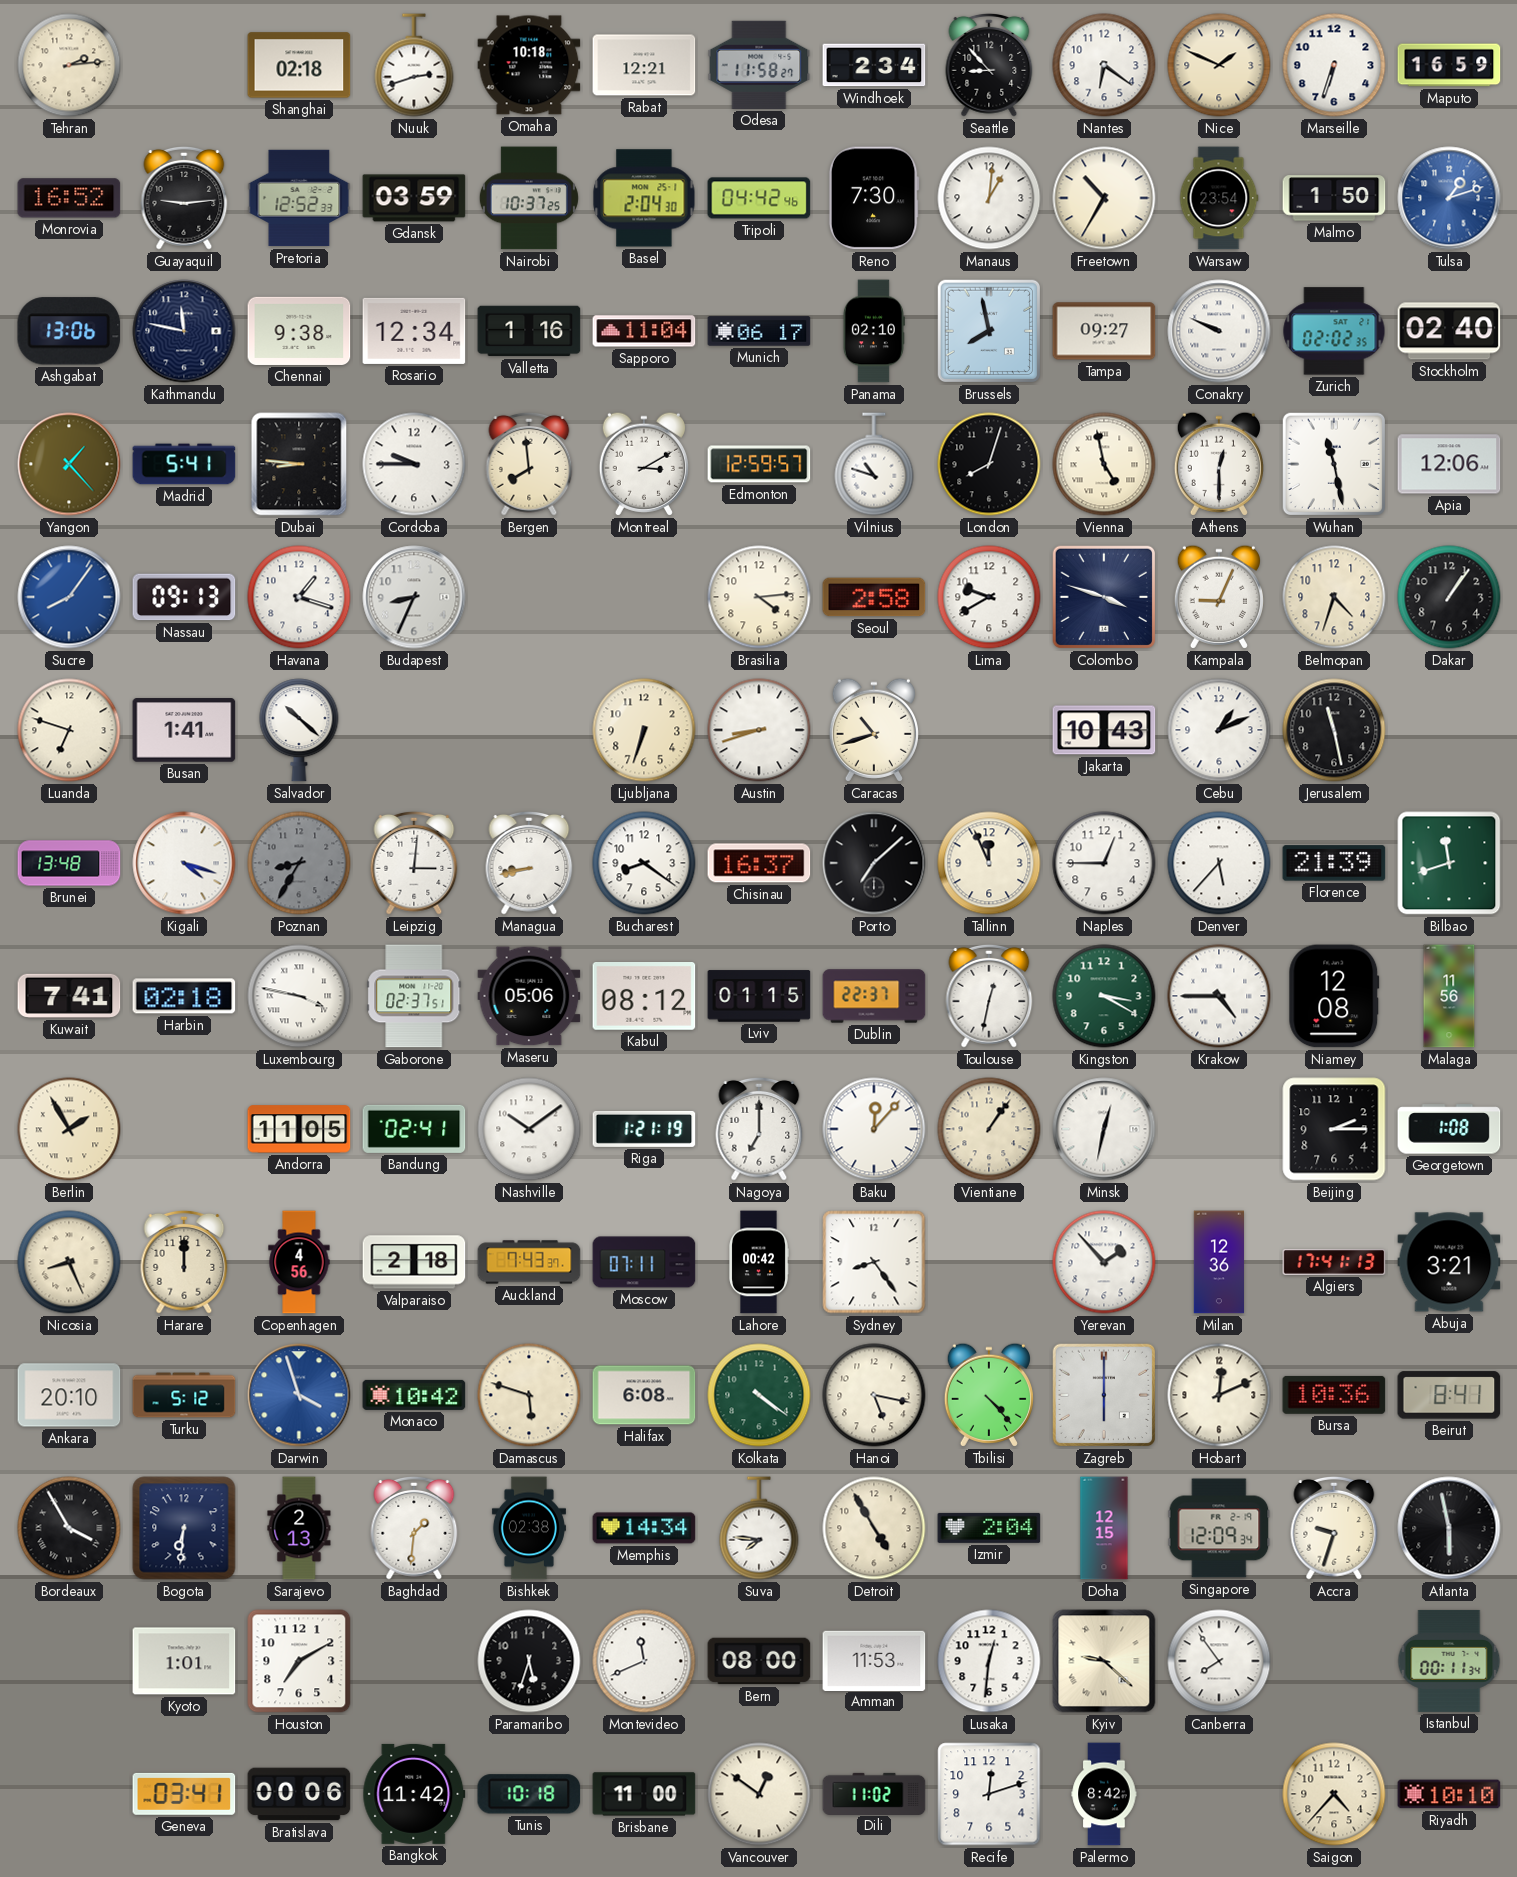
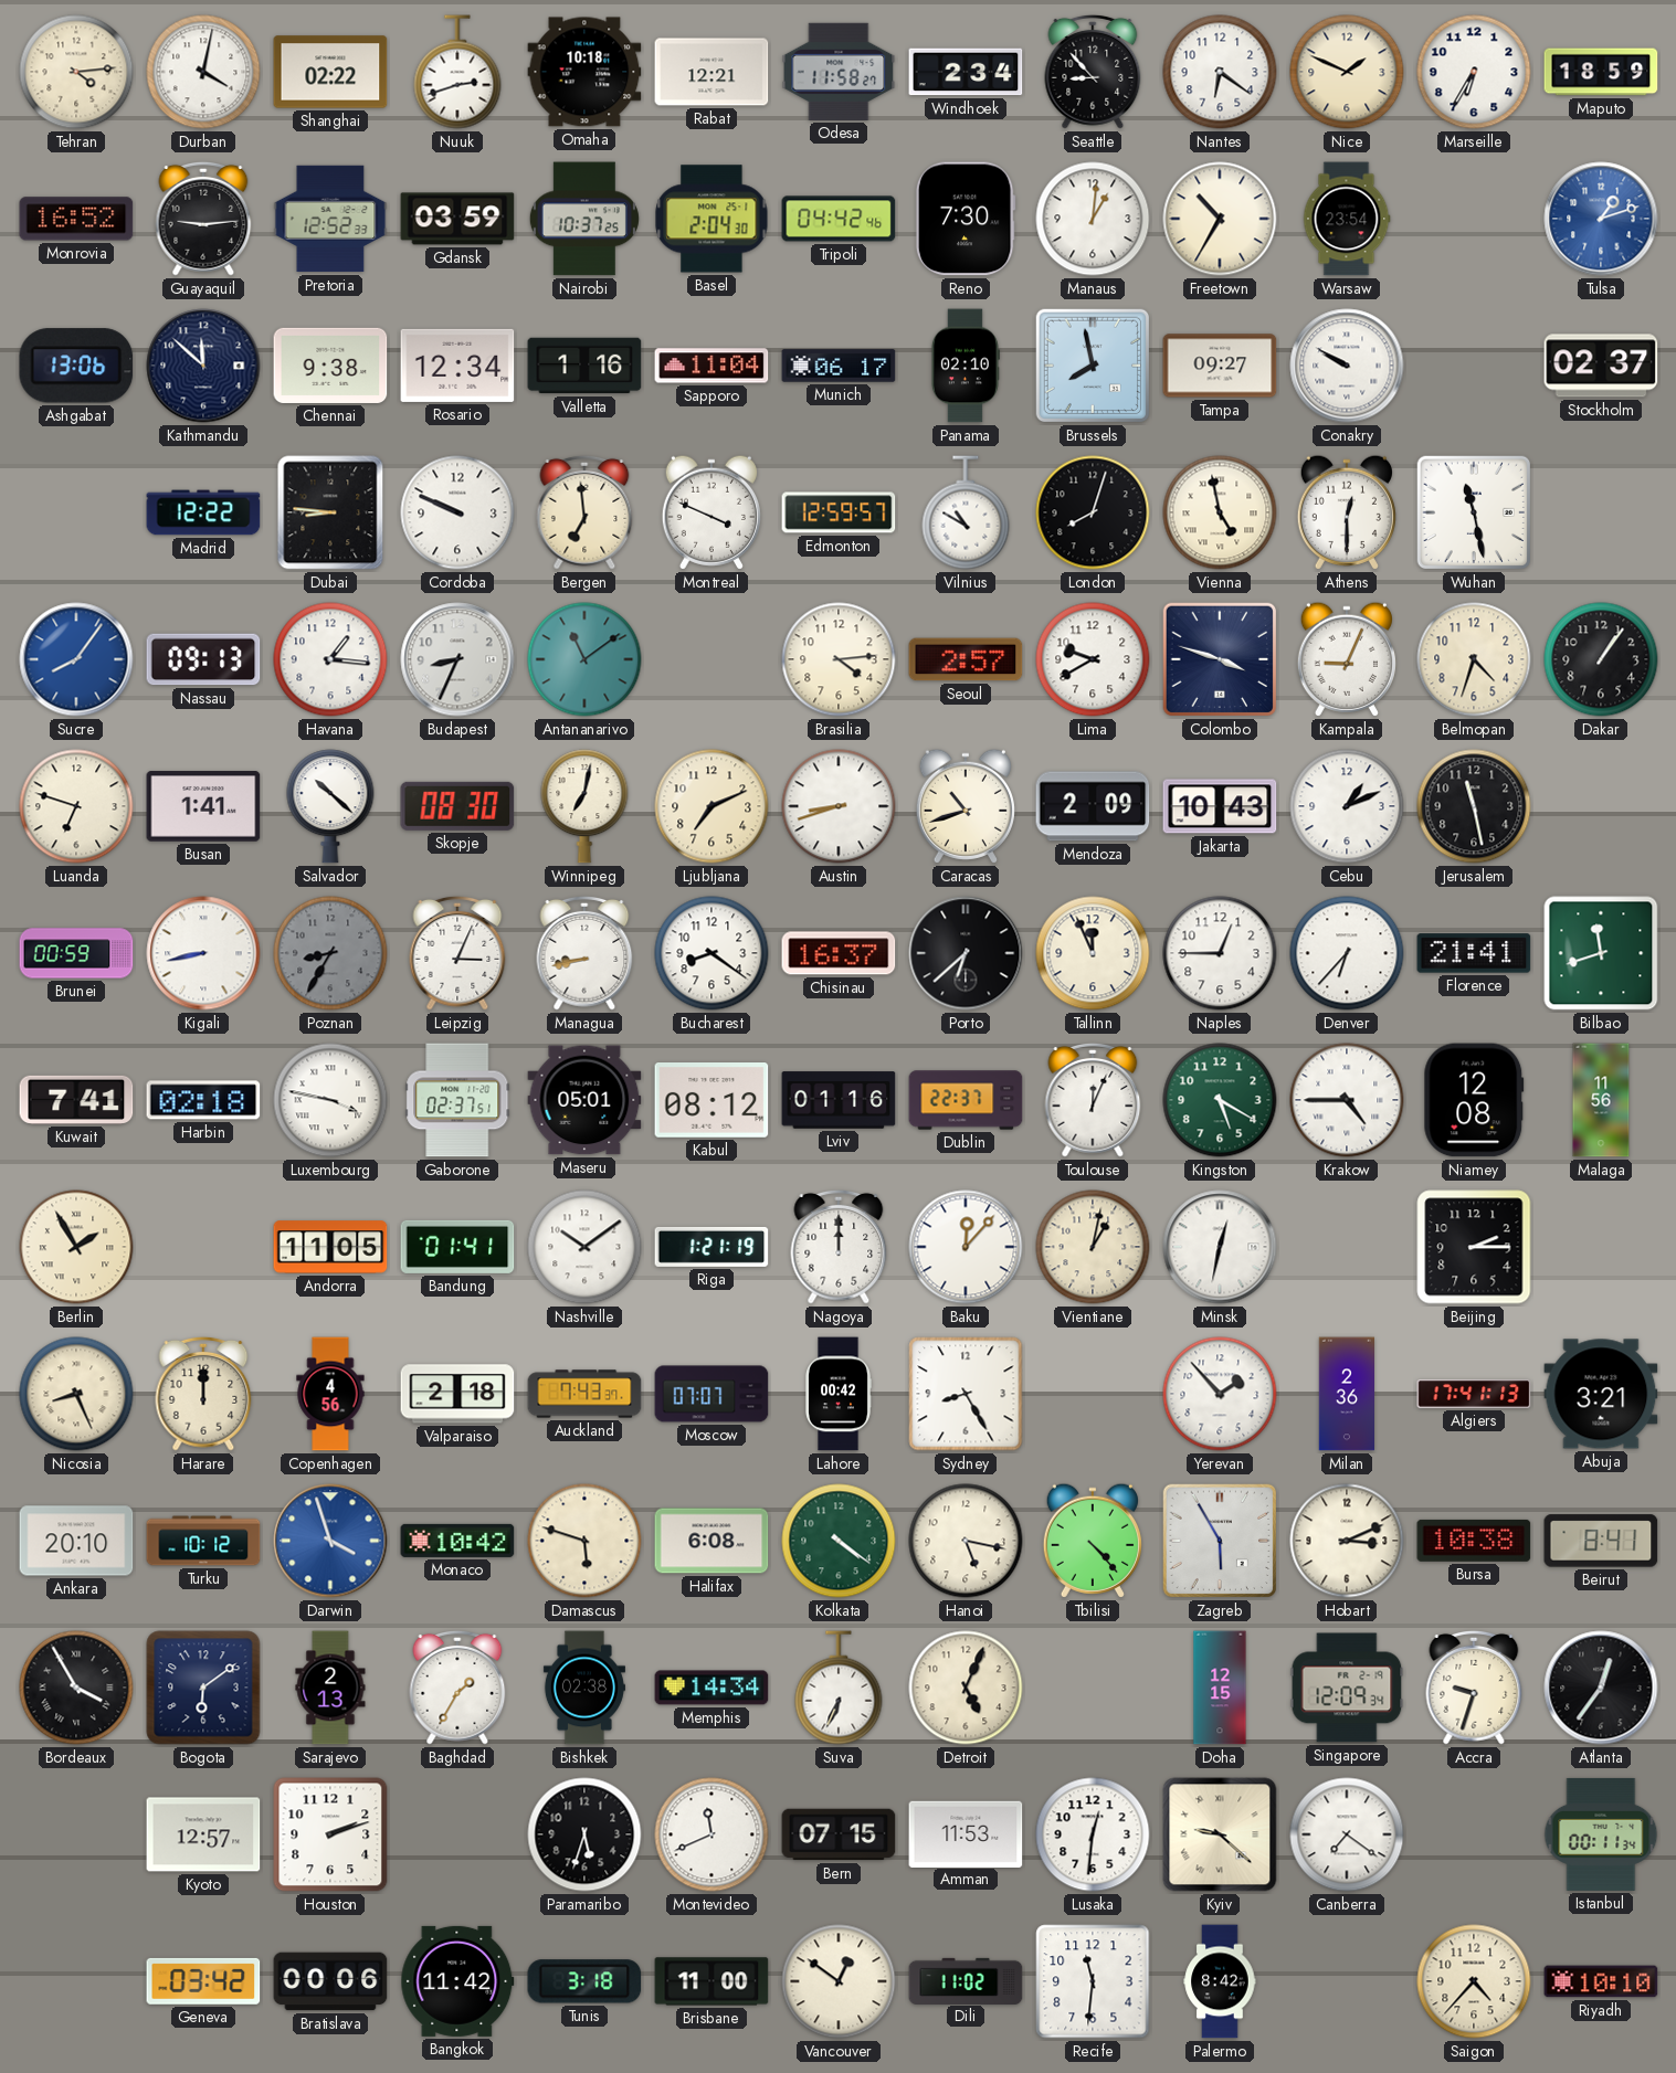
Tehran: 2:14 -> 4:14 (76, 72)
Durban: none -> 4:02 (203, 72)
Shanghai: 02:18 -> 02:22 (330, 72)
Marseille: 6:33 -> 6:35 (1474, 72)
Maputo: 16:59 -> 18:59 (1601, 72)
Malmo: 1:50 -> none (1334, 198)
Kathmandu: 11:47 -> 11:52 (203, 366)
Conakry: 9:49 -> 9:50 (1347, 366)
Zurich: 02:02 -> none (1334, 331)
Stockholm: 02:40 -> 02:37 (1601, 366)
Yangon: 1:23 -> none (69, 464)
Madrid: 5:41 -> 12:22 (203, 512)
Cordoba: 9:45 -> 9:49 (457, 512)
Bergen: 7:59 -> 6:59 (584, 512)
Montreal: 3:10 -> 3:49 (711, 512)
Vilnius: 10:48 -> 10:50 (966, 512)
Apia: 12:06 -> none (1449, 464)
Havana: 1:18 -> 1:16 (330, 659)
Antananarivo: none -> 11:09 (584, 659)
Seoul: 2:58 -> 2:57 (966, 659)
Skopje: none -> 08:30 (457, 806)
Winnipeg: none -> 7:02 (584, 806)
Ljubljana: 6:33 -> 7:11 (711, 806)
Mendoza: none -> 2:09 (1093, 806)
Brunei: 13:48 -> 00:59 (76, 953)
Kigali: 4:18 -> 8:43 (203, 953)
Leipzig: 3:01 -> 3:04 (457, 953)
Porto: 7:08 -> 6:38 (966, 953)
Denver: 5:37 -> 6:37 (1347, 953)
Florence: 21:39 -> 21:41 (1474, 953)
Maseru: 05:06 -> 05:01 (584, 1100)
Lviv: 01:15 -> 01:16 (839, 1100)
Toulouse: 12:32 -> 12:04 (1093, 1100)
Kingston: 3:20 -> 5:20 (1220, 1100)
Bandung: 02:41 -> 01:41 (457, 1247)
Nagoya: 7:00 -> 12:00 (839, 1247)
Vientiane: 1:06 -> 1:02 (1093, 1247)
Georgetown: 1:08 -> none (1449, 1129)
Moscow: 07:11 -> 07:07 (711, 1394)
Sydney: 8:24 -> 8:25 (966, 1394)
Milan: 12:36 -> 2:36 (1347, 1394)
Turku: 5:12 -> 10:12 (203, 1541)
Zagreb: 6:00 -> 5:55 (1220, 1541)
Hobart: 12:11 -> 3:11 (1347, 1541)
Bursa: 10:36 -> 10:38 (1474, 1541)
Bogota: 6:31 -> 6:09 (203, 1688)
Baghdad: 1:31 -> 1:35 (457, 1688)
Suva: 7:46 -> 6:34 (839, 1688)
Detroit: 4:55 -> 5:04 (966, 1688)
Izmir: 2:04 -> none (989, 1528)
Atlanta: 5:58 -> 12:36 (1601, 1688)
Kyoto: 1:01 -> 12:57 (203, 1834)
Houston: 7:10 -> 2:12 (330, 1834)
Bern: 08:00 -> 07:15 (839, 1834)
Canberra: 7:54 -> 7:21 (1347, 1834)
Geneva: 03:41 -> 03:42 (203, 1981)
Tunis: 10:18 -> 3:18 (584, 1981)
Recife: 12:12 -> 11:31 (1093, 1981)
